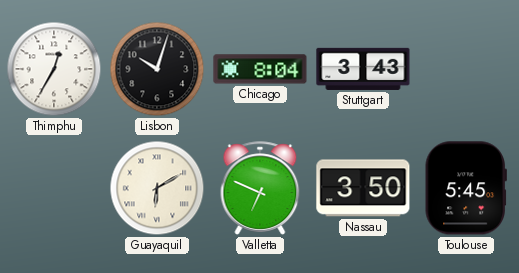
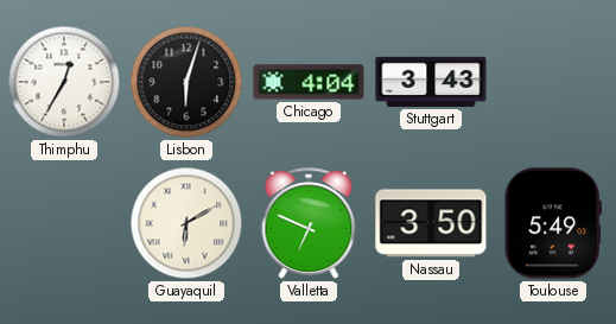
Lisbon: 10:03 -> 6:03 (186, 82)
Chicago: 8:04 -> 4:04 (309, 82)
Toulouse: 5:45 -> 5:49 (553, 223)
